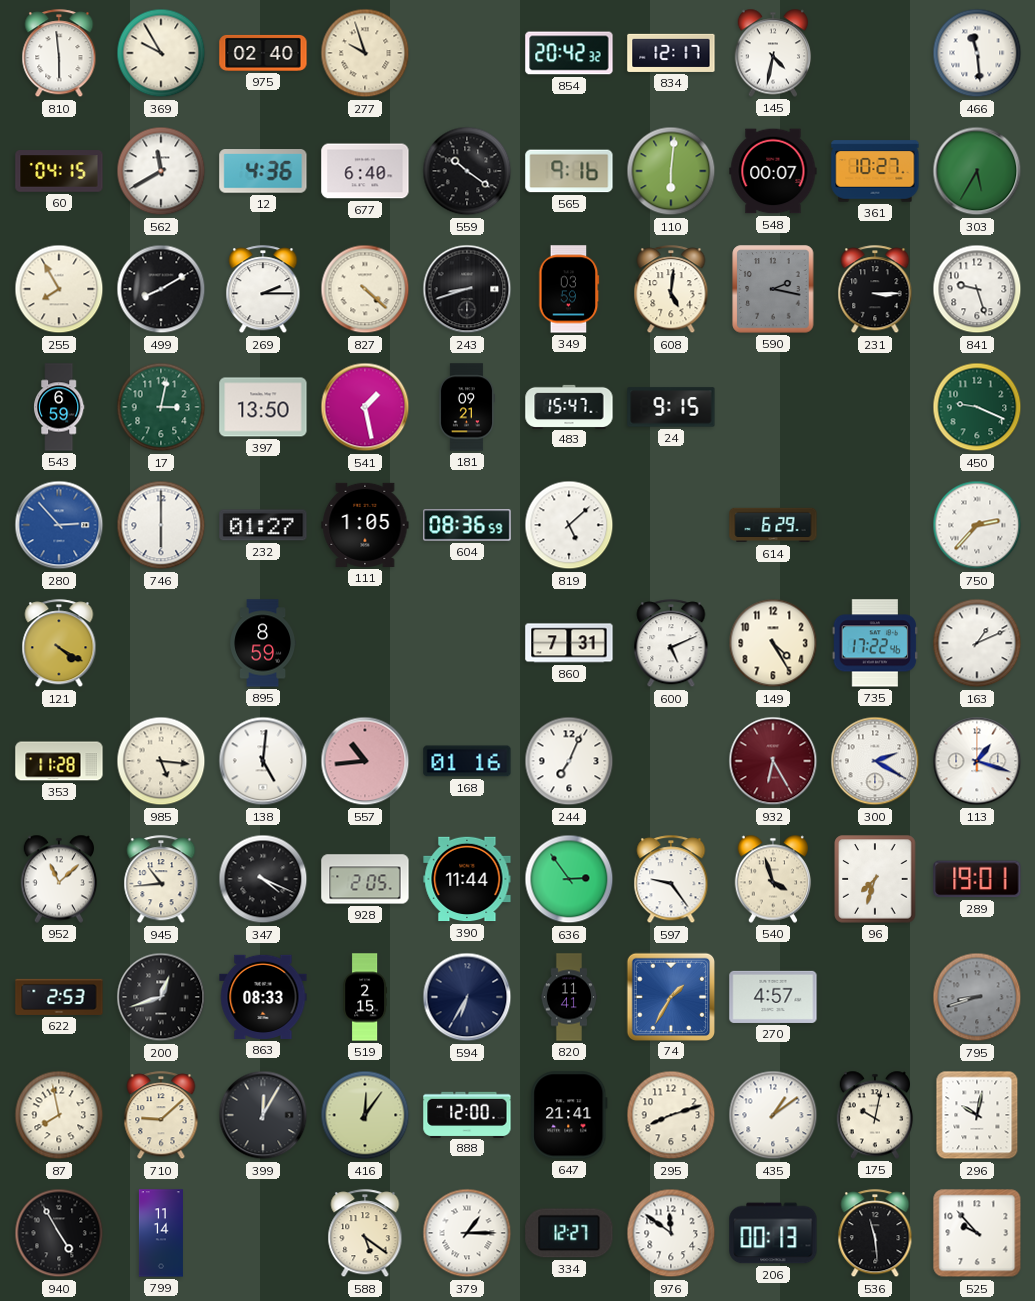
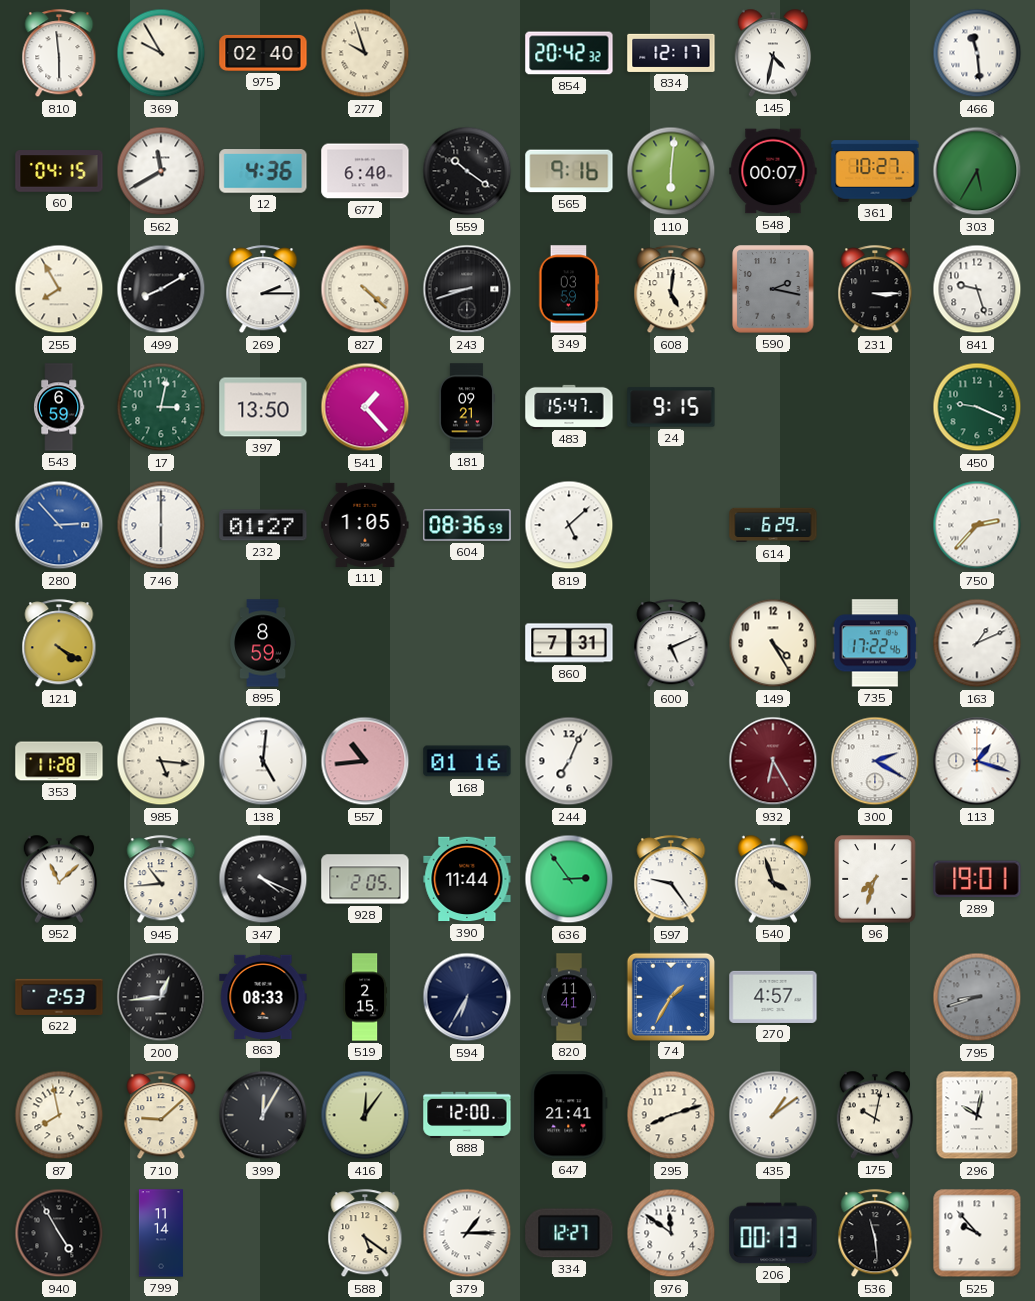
541: 1:28 -> 1:23 (365, 407)
200: 12:42 -> 12:44 (161, 997)
